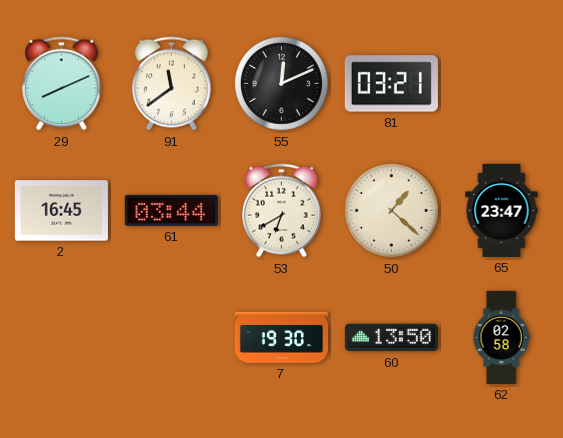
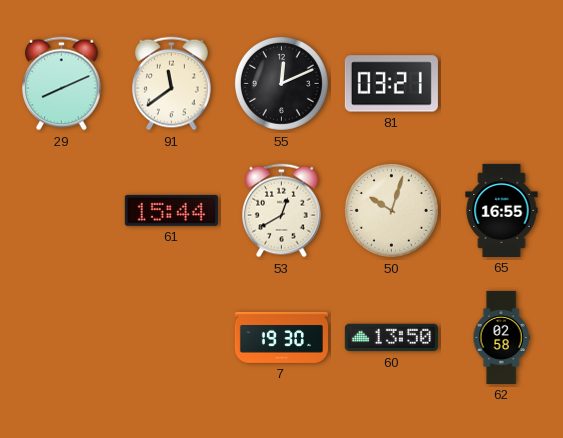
2: 16:45 -> none (61, 211)
61: 03:44 -> 15:44 (171, 210)
53: 6:40 -> 12:40 (282, 211)
50: 1:22 -> 10:03 (391, 210)
65: 23:47 -> 16:55 (502, 210)
